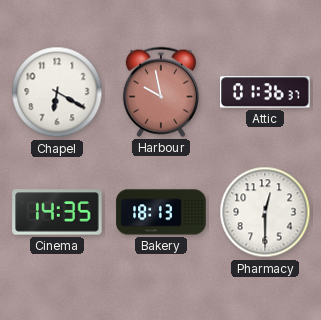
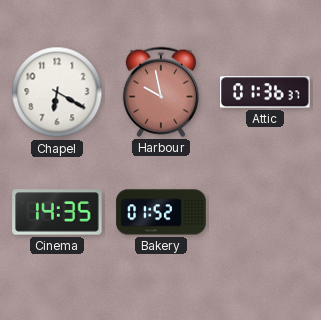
Bakery: 18:13 -> 01:52 (161, 212)
Pharmacy: 12:30 -> none (265, 212)
